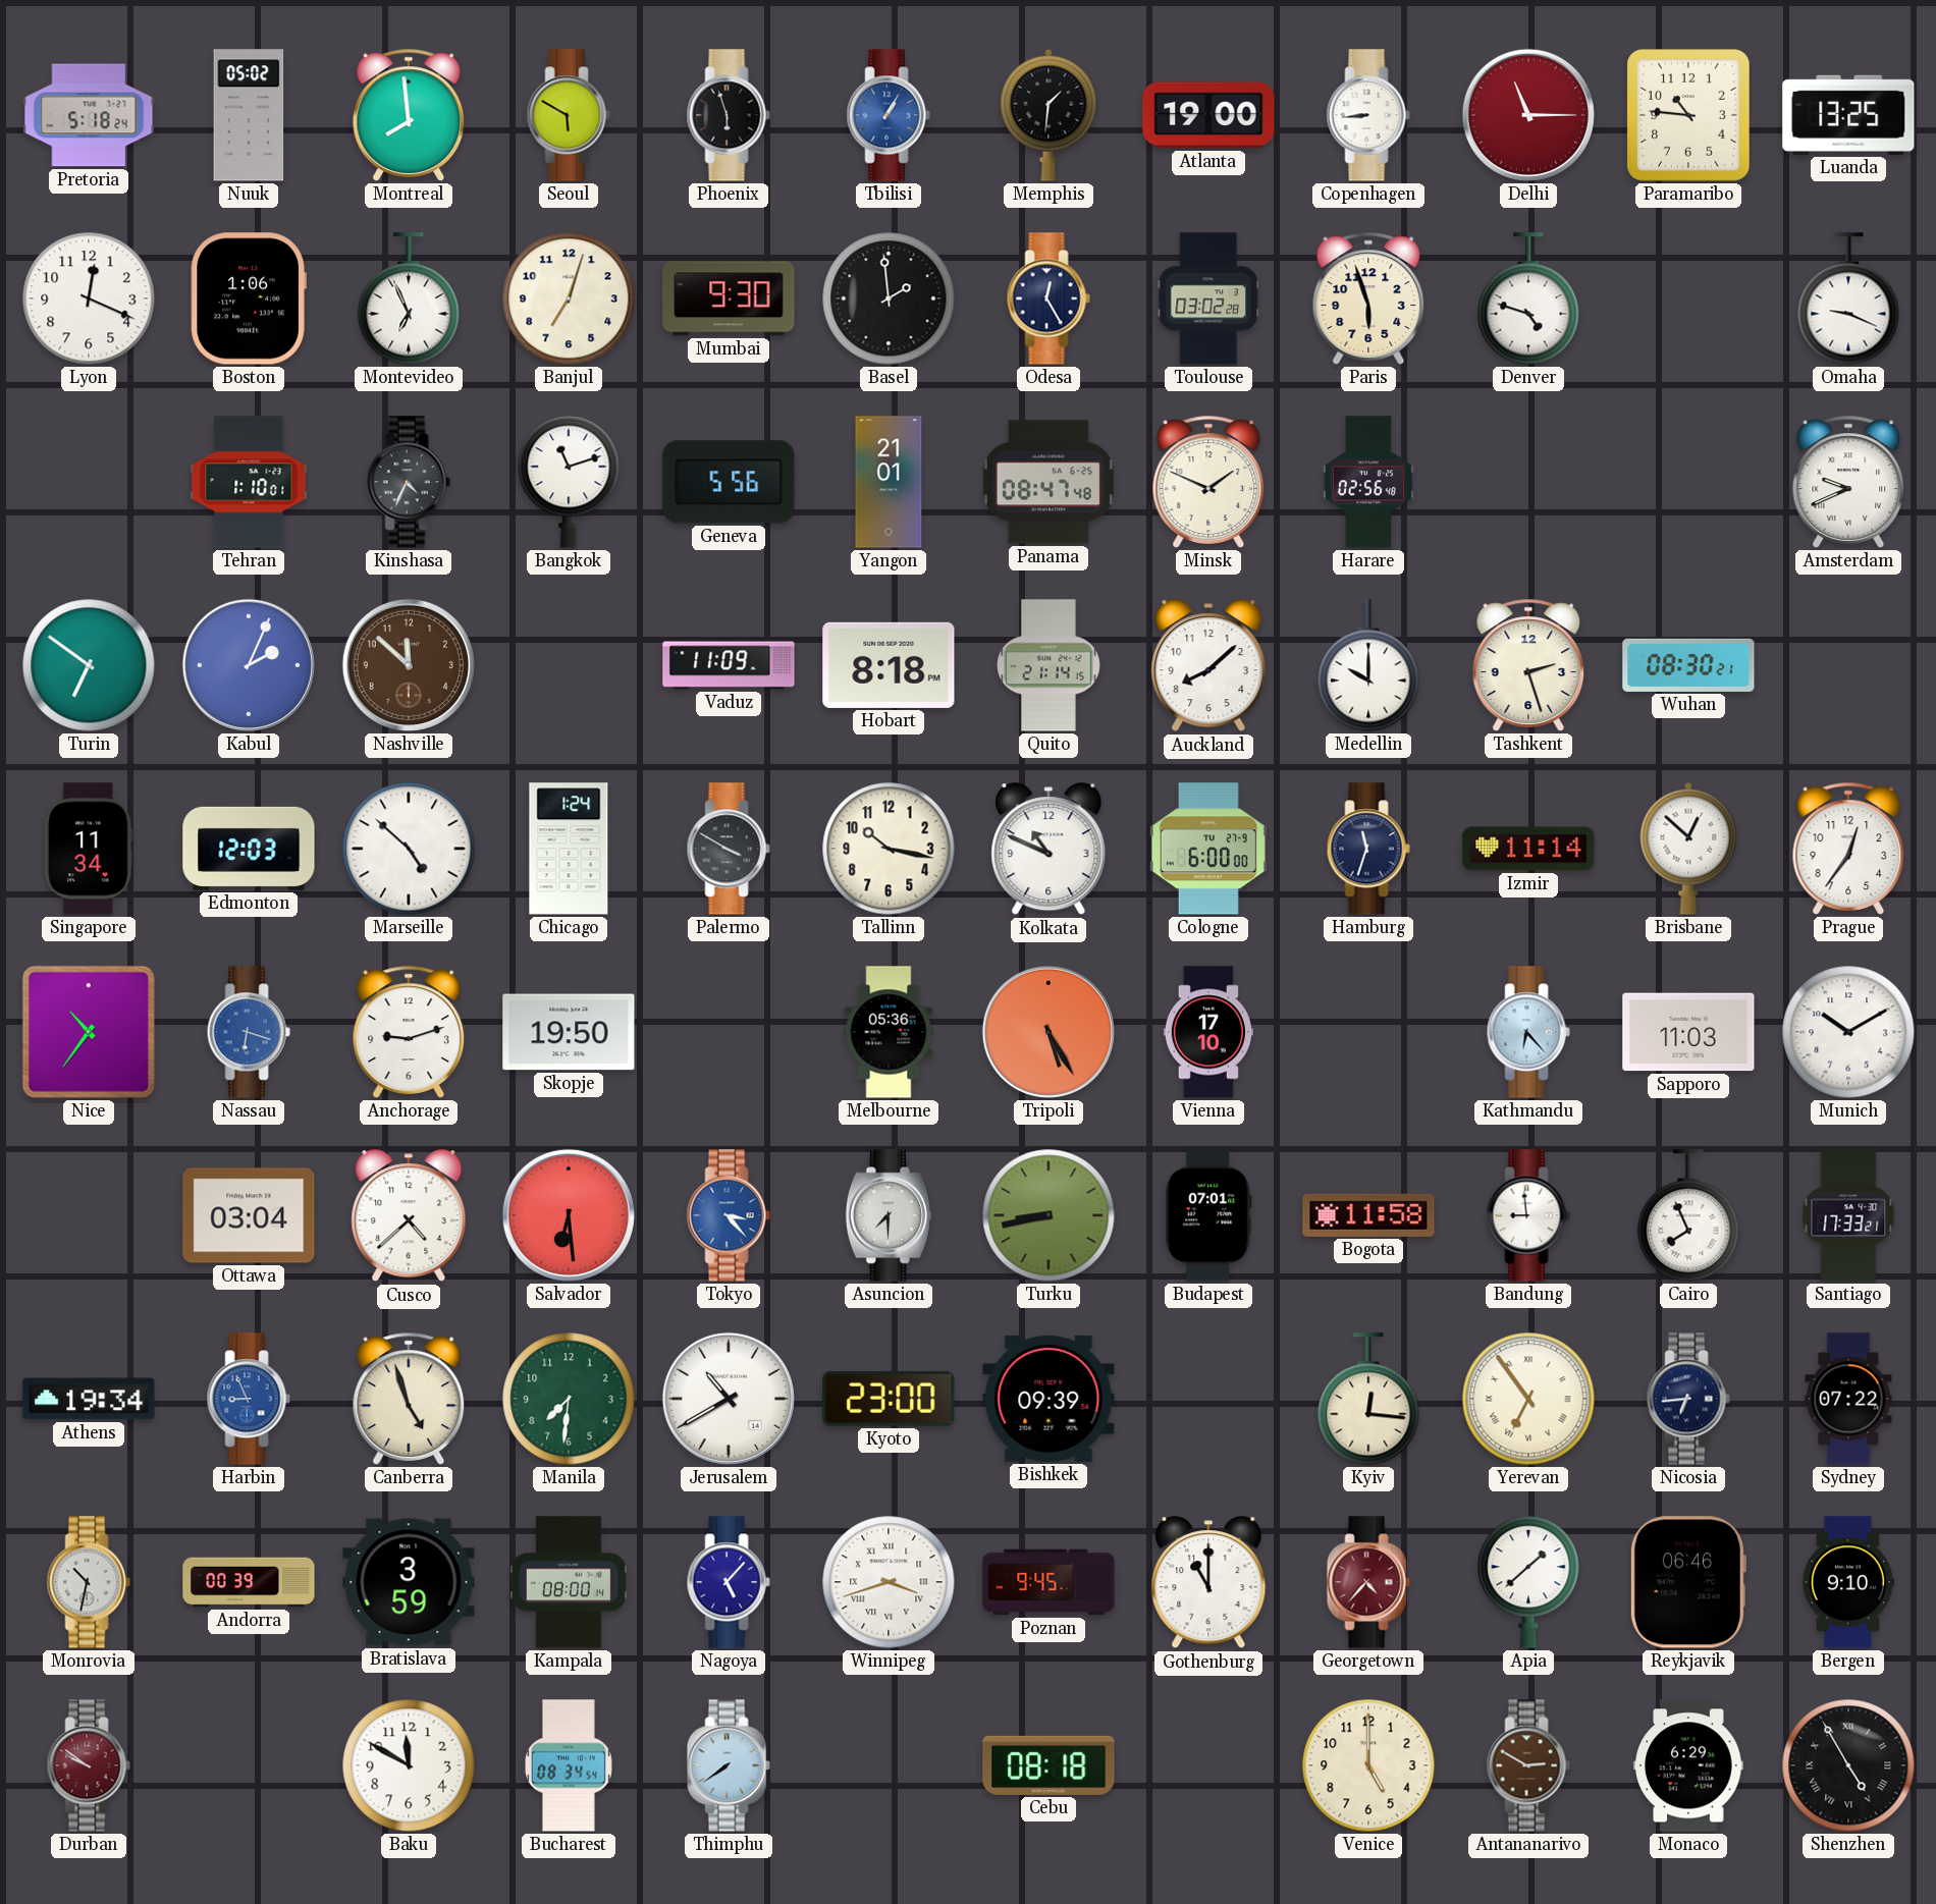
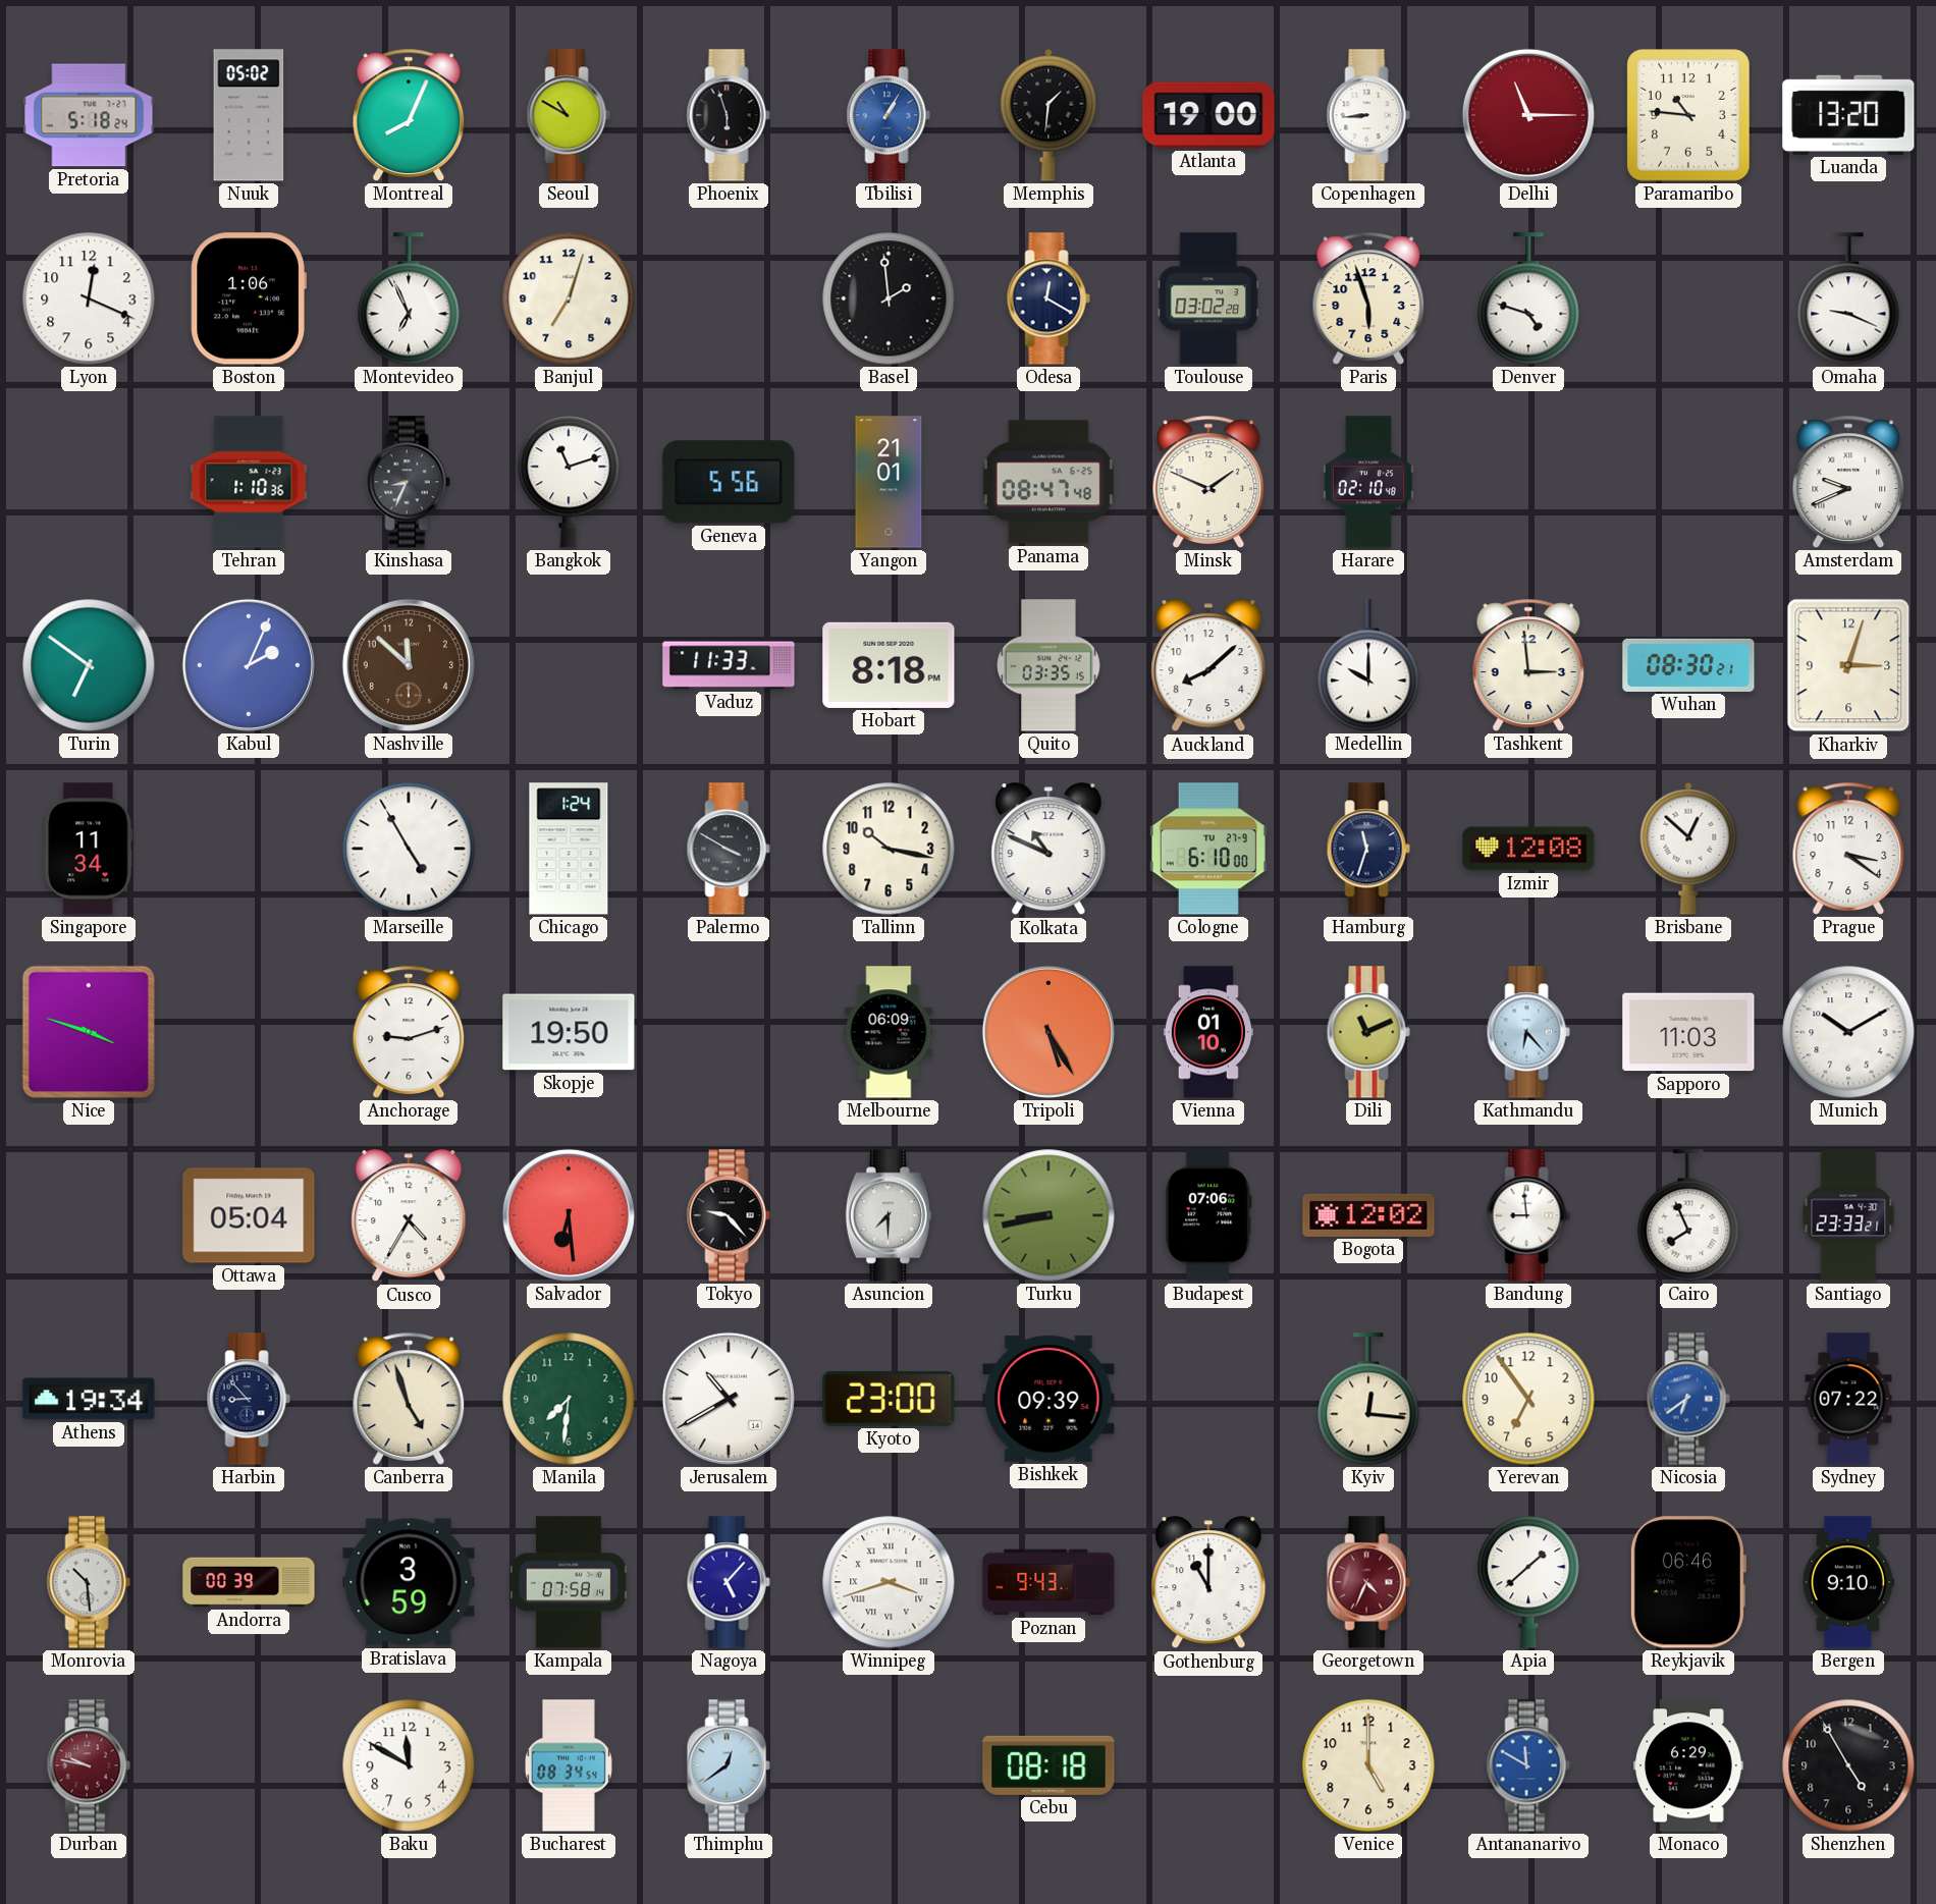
Montreal: 7:59 -> 8:04 (409, 115)
Seoul: 5:50 -> 10:50 (569, 115)
Luanda: 13:25 -> 13:20 (1848, 115)
Mumbai: 9:30 -> none (729, 298)
Odesa: 12:25 -> 12:20 (1048, 298)
Tehran: 1:10:01 -> 1:10:36 (249, 482)
Kinshasa: 4:34 -> 8:34 (409, 482)
Harare: 02:56 -> 02:10 (1368, 482)
Vaduz: 11:09 -> 11:33 (729, 665)
Quito: 21:14 -> 03:35 (1048, 665)
Tashkent: 2:27 -> 2:59 (1528, 665)
Kharkiv: none -> 3:03 (1848, 665)
Edmonton: 12:03 -> none (249, 849)
Marseille: 4:52 -> 4:55 (409, 849)
Cologne: 6:00 -> 6:10 (1208, 849)
Izmir: 11:14 -> 12:08 (1528, 849)
Prague: 12:36 -> 3:21 (1848, 849)
Nice: 10:36 -> 3:48 (89, 1032)
Nassau: 6:18 -> none (249, 1032)
Melbourne: 05:36 -> 06:09 (889, 1032)
Vienna: 17:10 -> 01:10 (1208, 1032)
Dili: none -> 11:11 (1368, 1032)
Ottawa: 03:04 -> 05:04 (249, 1215)
Cusco: 4:38 -> 4:35 (409, 1216)
Tokyo: 3:23 -> 9:23 (729, 1215)
Tokyo dial: blue -> black (729, 1215)
Budapest: 07:01 -> 07:06 (1208, 1215)
Bogota: 11:58 -> 12:02 (1368, 1215)
Santiago: 17:33 -> 23:33 (1848, 1215)
Harbin: 8:56 -> 8:53 (249, 1399)
Harbin dial: blue -> navy (249, 1399)
Yerevan numerals: Roman -> Arabic (1528, 1399)
Nicosia: 6:44 -> 6:39 (1688, 1399)
Nicosia dial: navy -> blue (1688, 1399)
Monrovia: 10:32 -> 10:29 (89, 1582)
Kampala: 08:00 -> 07:58 (569, 1582)
Poznan: 9:45 -> 9:43 (1048, 1582)
Georgetown: 4:37 -> 4:34 (1368, 1582)
Durban: 9:51 -> 9:47 (89, 1765)
Thimphu: 7:39 -> 12:39 (729, 1765)
Antananarivo: 2:50 -> 11:50 (1528, 1765)
Antananarivo dial: brown -> blue (1528, 1765)
Shenzhen numerals: Roman -> Arabic (1848, 1765)
